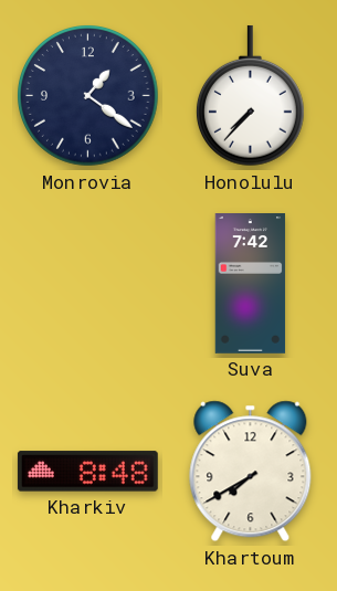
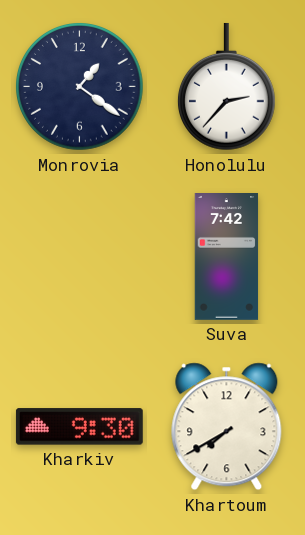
Honolulu: 7:37 -> 2:37 (226, 87)
Kharkiv: 8:48 -> 9:30 (79, 427)
